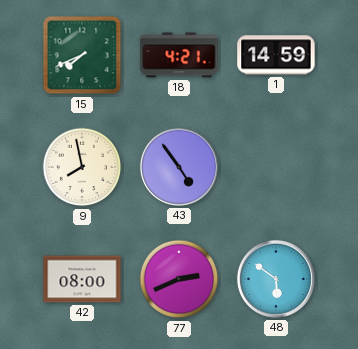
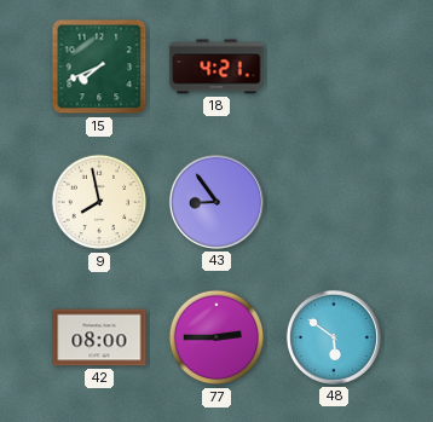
1: 14:59 -> none (276, 55)
43: 4:54 -> 8:54 (217, 202)
77: 2:41 -> 2:45 (217, 337)
